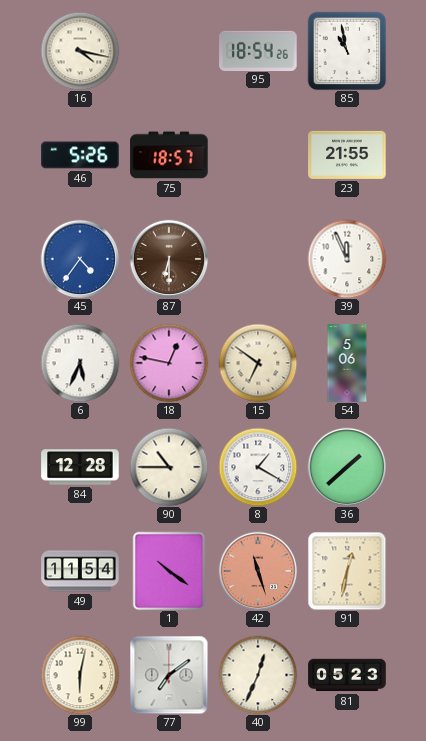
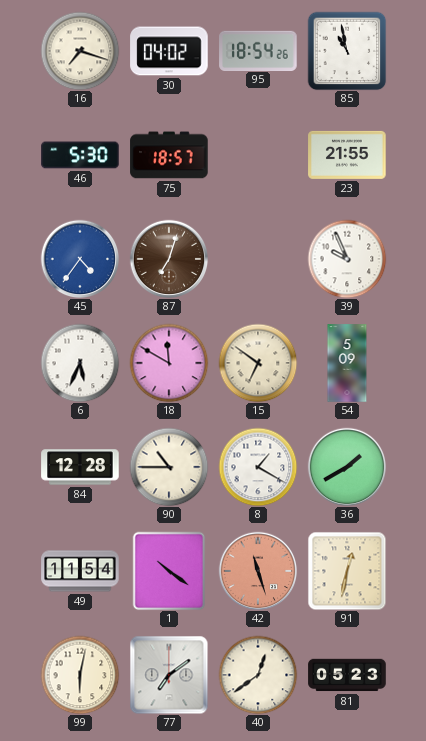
16: 4:17 -> 7:18 (80, 51)
30: none -> 04:02 (169, 51)
46: 5:26 -> 5:30 (80, 155)
87: 6:30 -> 7:03 (169, 259)
39: 11:56 -> 9:56 (347, 259)
18: 12:47 -> 11:50 (169, 363)
54: 5:06 -> 5:09 (347, 363)
36: 1:38 -> 1:40 (347, 467)
40: 12:34 -> 12:39 (258, 675)
